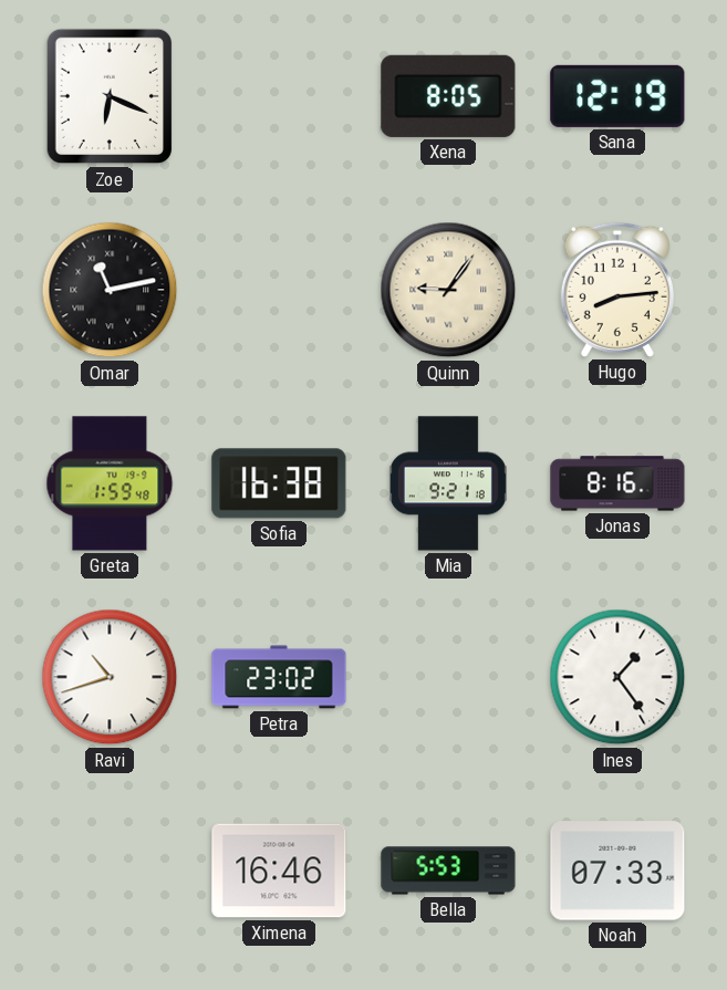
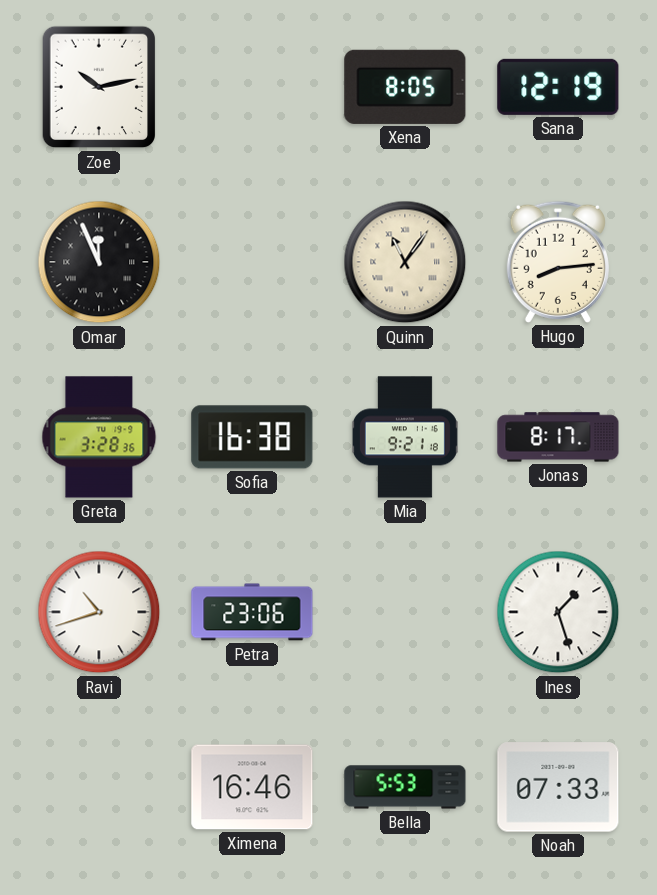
Zoe: 6:19 -> 10:13 (98, 87)
Omar: 11:13 -> 11:56 (99, 262)
Quinn: 9:06 -> 11:06 (405, 262)
Greta: 1:59 -> 3:28 (99, 437)
Jonas: 8:16 -> 8:17 (558, 437)
Petra: 23:02 -> 23:06 (252, 612)
Ines: 1:24 -> 1:27 (558, 612)
